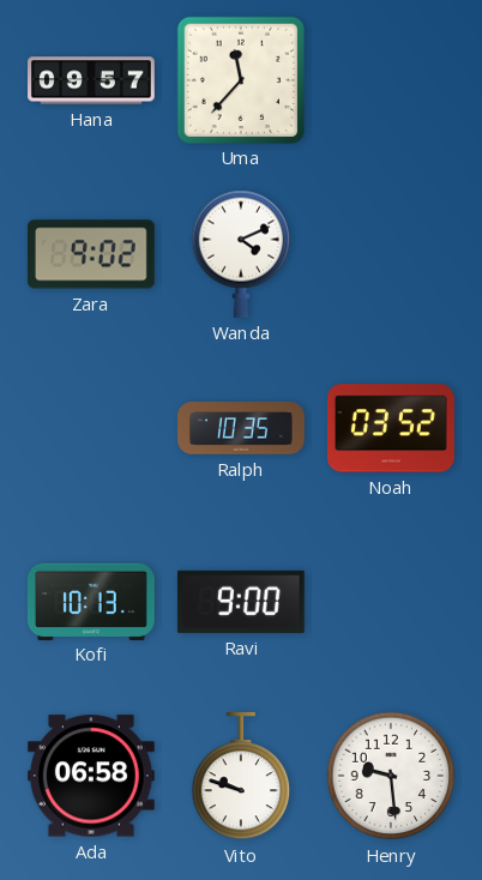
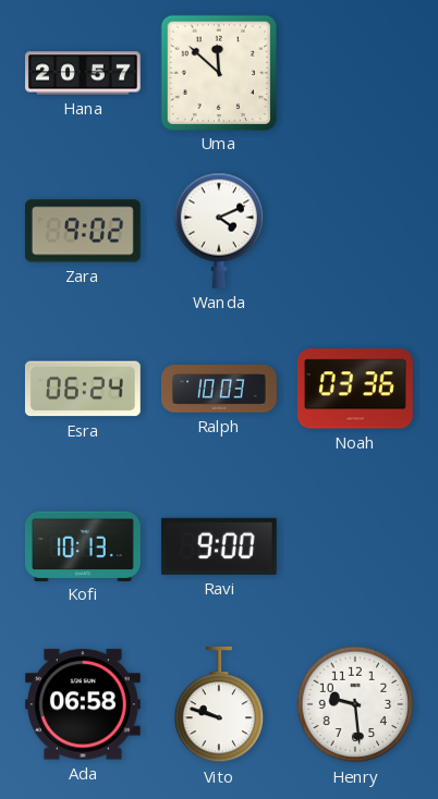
Hana: 09:57 -> 20:57 (84, 73)
Uma: 11:37 -> 11:52 (218, 72)
Esra: none -> 06:24 (83, 389)
Ralph: 10:35 -> 10:03 (220, 389)
Noah: 03:52 -> 03:36 (355, 389)
